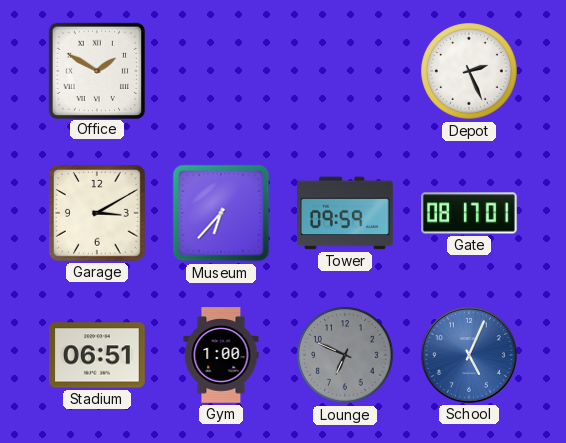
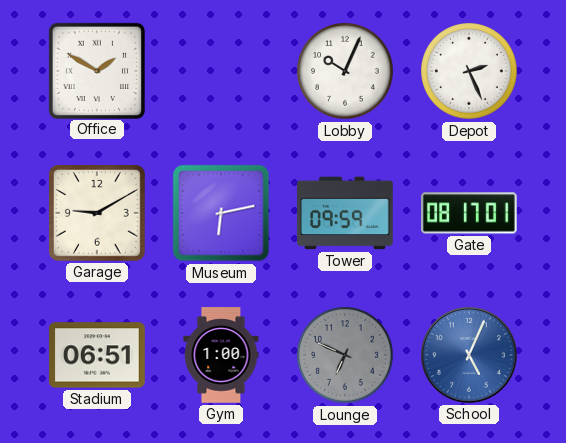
Lobby: none -> 10:04 (345, 71)
Garage: 3:10 -> 9:10 (98, 214)
Museum: 6:37 -> 6:13 (221, 213)
